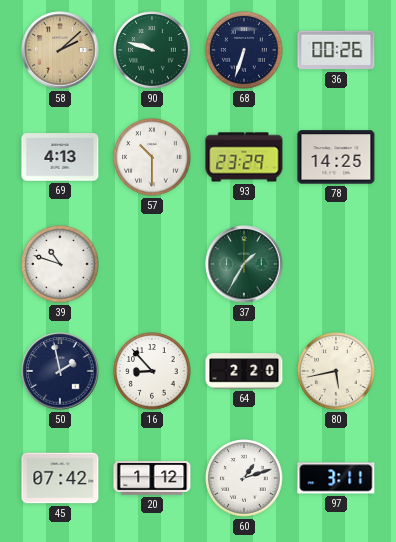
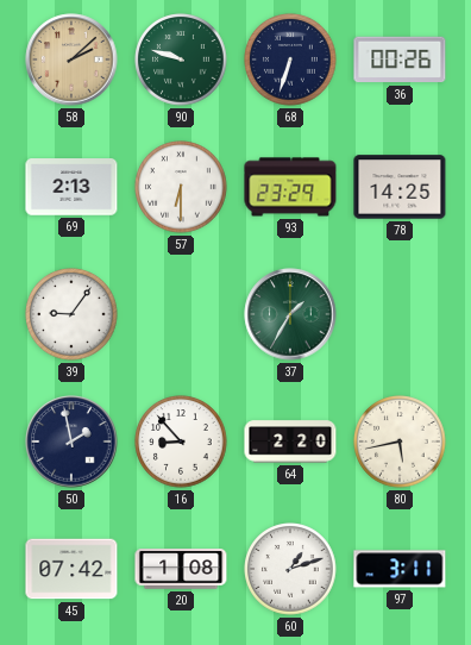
69: 4:13 -> 2:13 (71, 187)
57: 10:30 -> 6:30 (181, 187)
39: 10:48 -> 9:06 (71, 314)
20: 1:12 -> 1:08 (181, 569)
